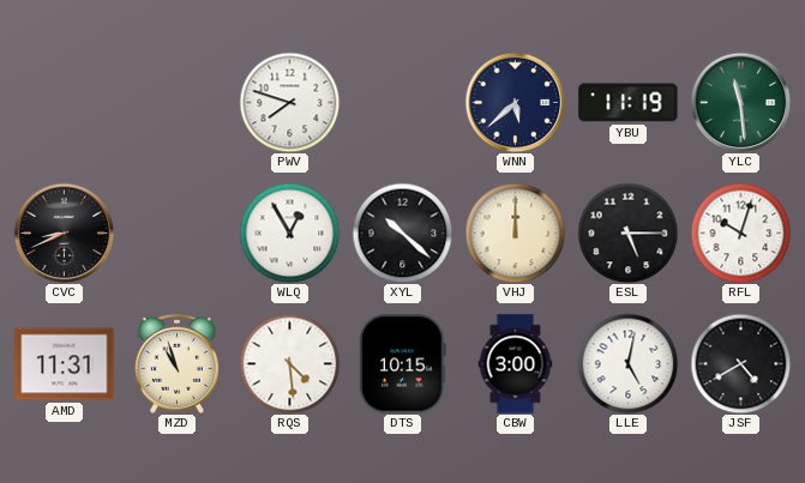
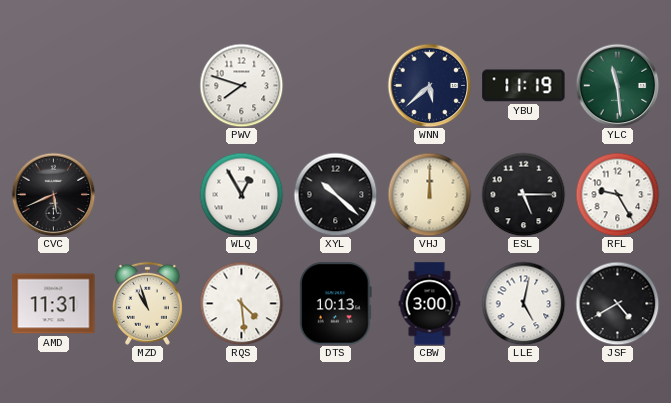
CVC: 8:41 -> 5:41 (53, 194)
RFL: 10:03 -> 9:25 (617, 194)
DTS: 10:15 -> 10:13 (336, 304)
